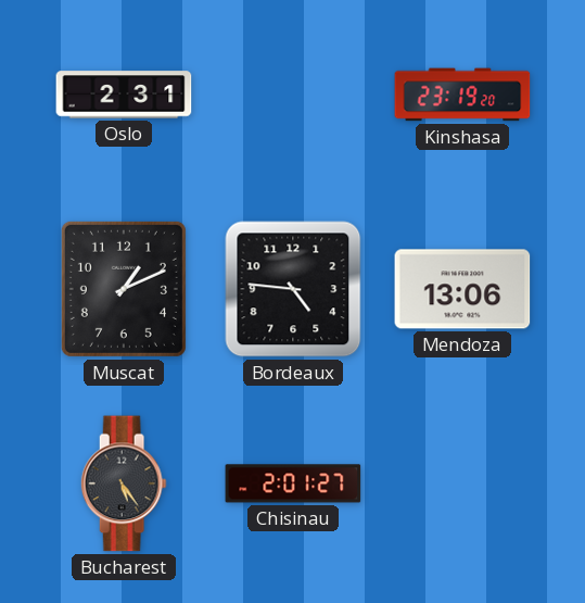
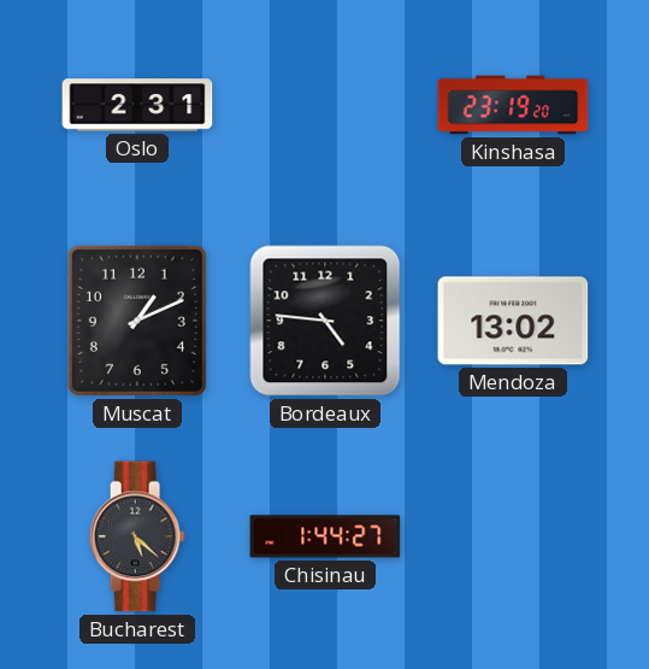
Mendoza: 13:06 -> 13:02 (513, 321)
Bucharest: 5:24 -> 5:22 (137, 536)
Chisinau: 2:01 -> 1:44 (325, 536)
